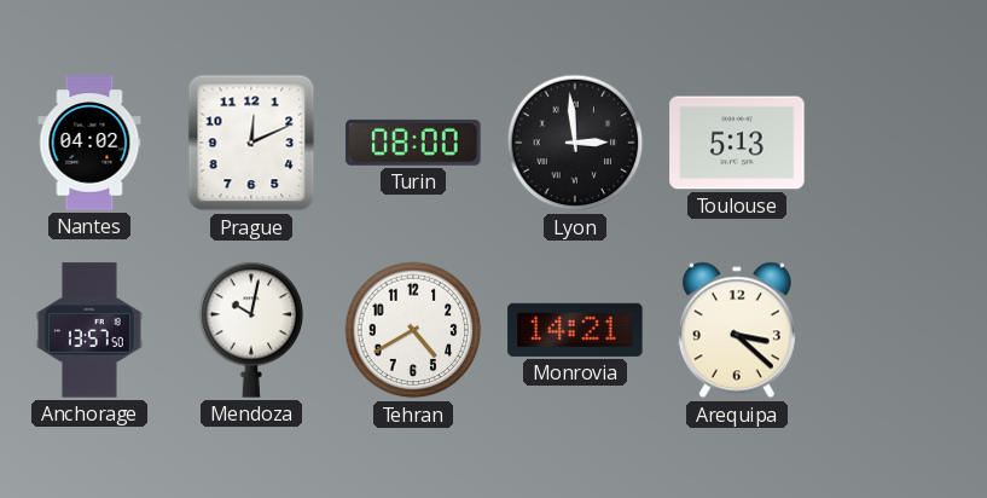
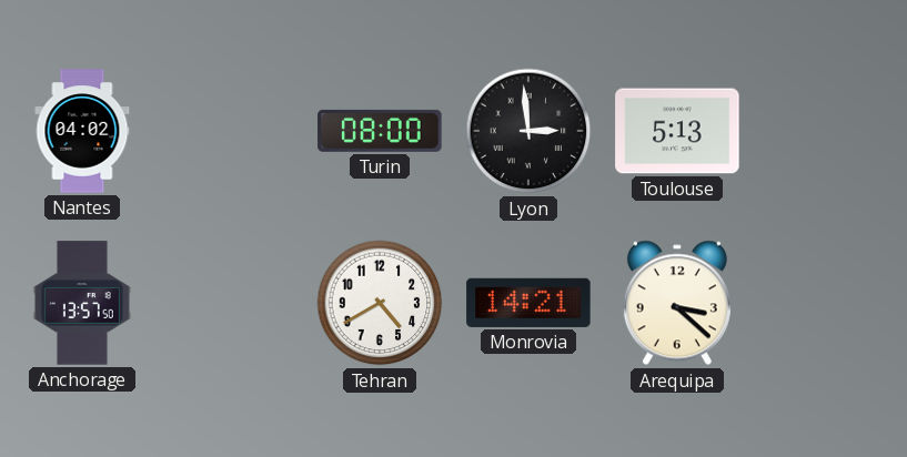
Prague: 12:11 -> none (251, 143)
Mendoza: 10:02 -> none (251, 330)
